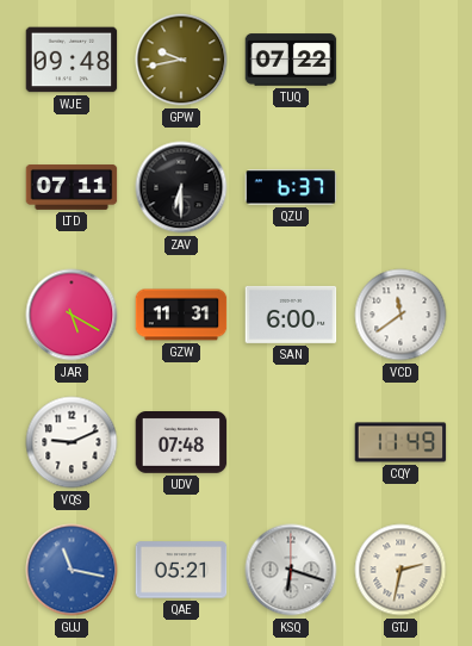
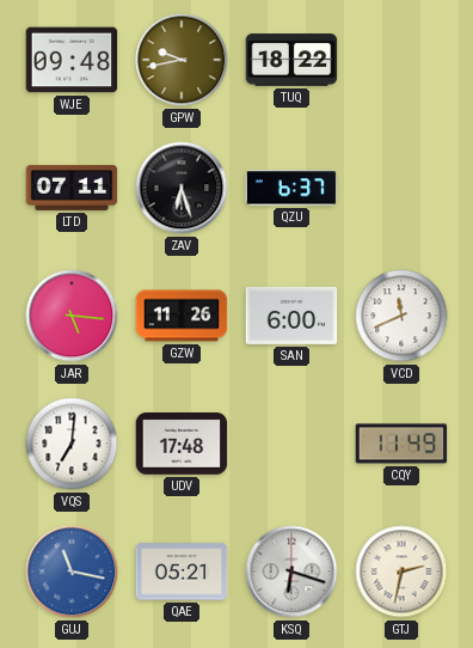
TUQ: 07:22 -> 18:22 (291, 60)
ZAV: 6:30 -> 6:27 (182, 188)
JAR: 5:20 -> 5:16 (72, 316)
GZW: 11:31 -> 11:26 (182, 316)
VCD: 11:39 -> 11:41 (401, 316)
VQS: 9:11 -> 7:01 (72, 444)
UDV: 07:48 -> 17:48 (182, 445)
